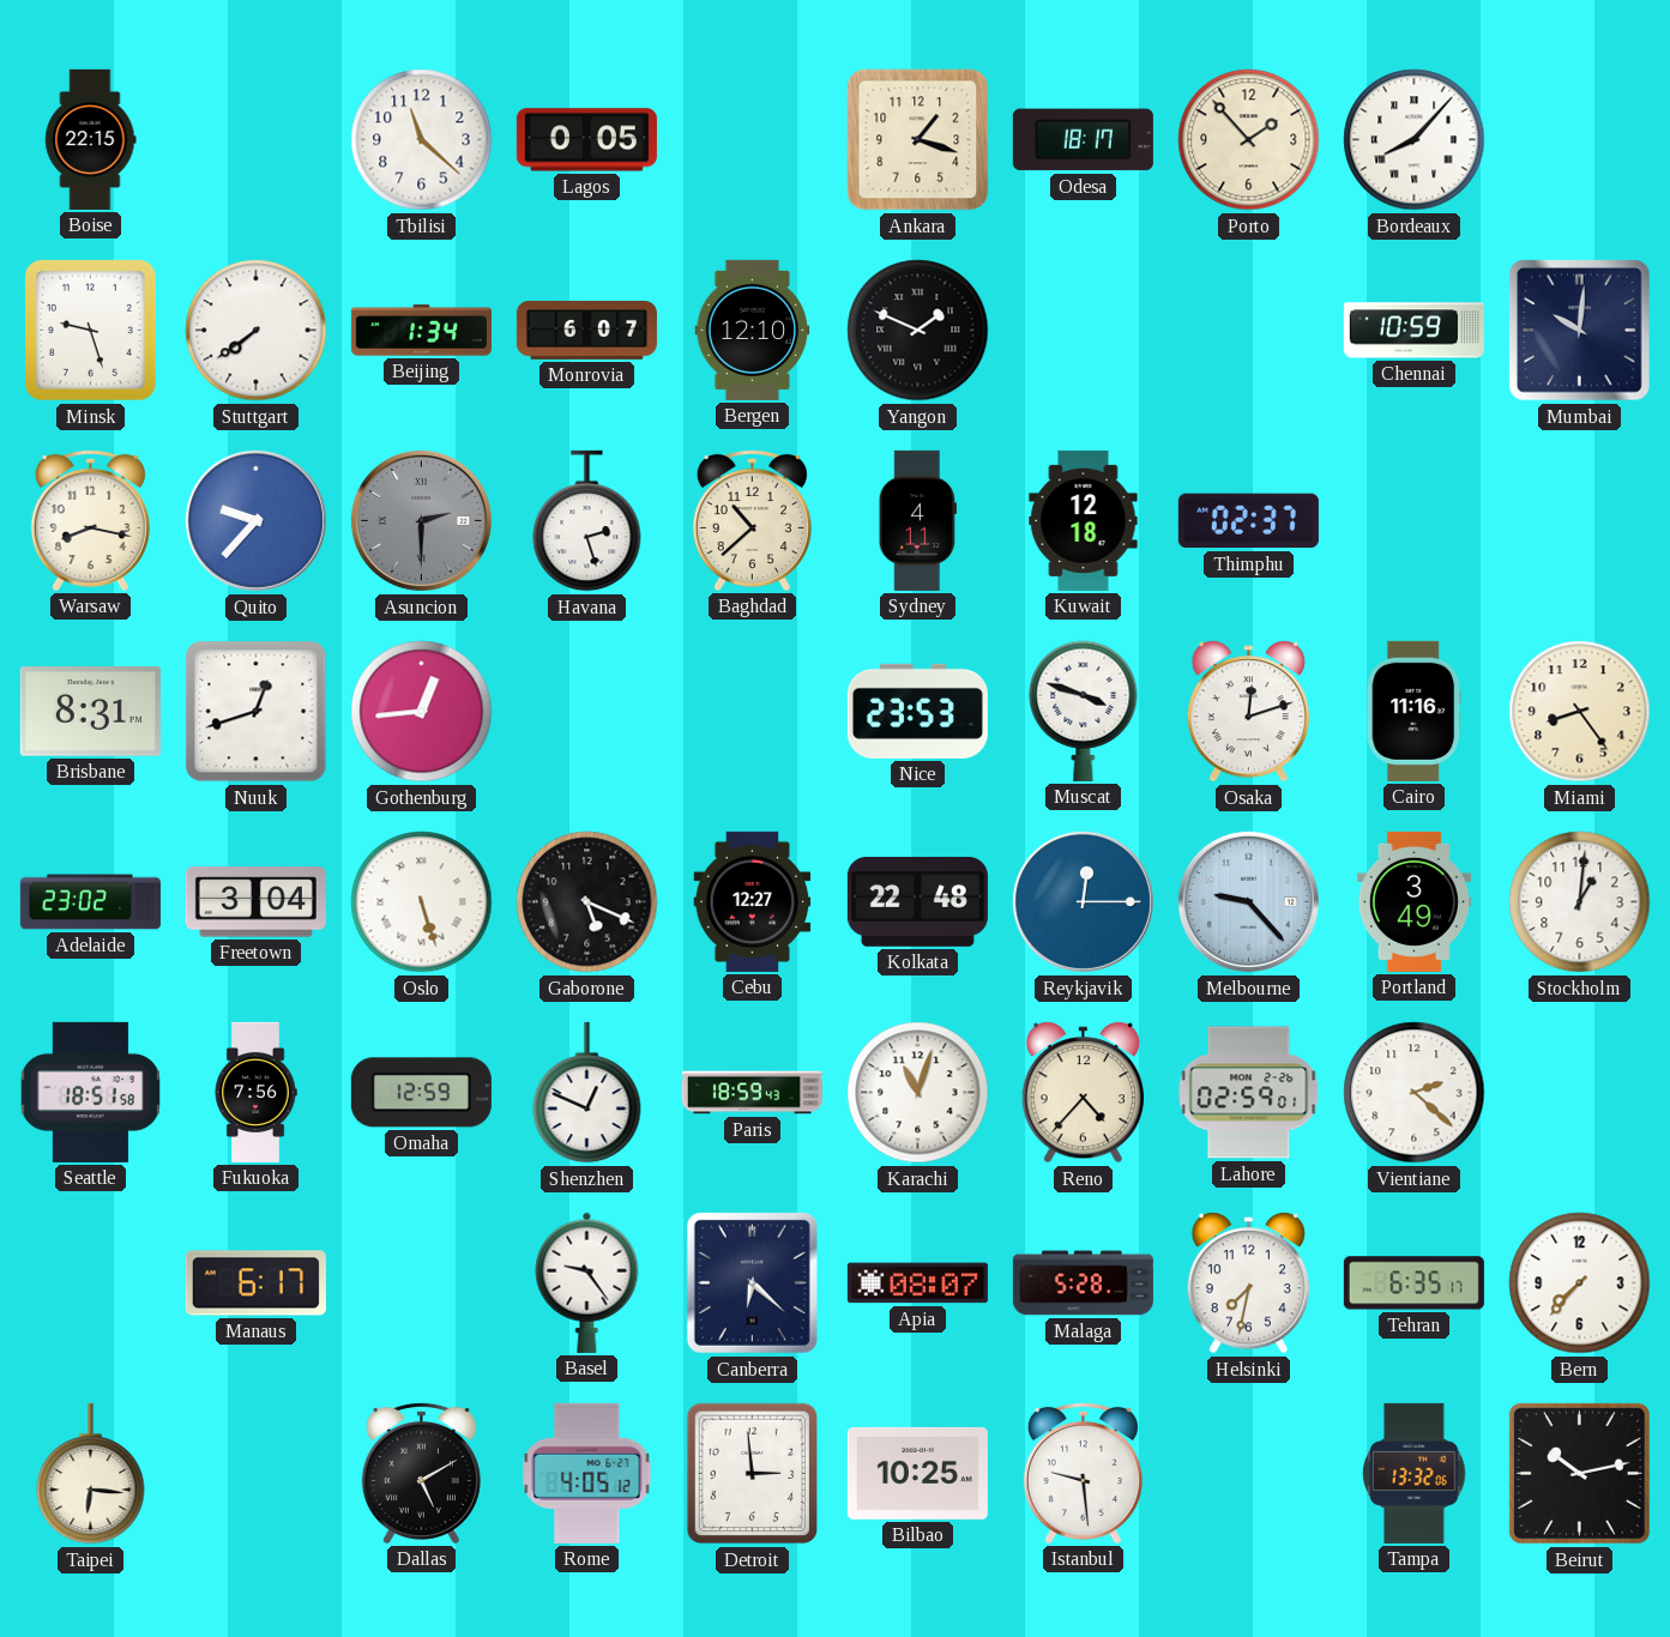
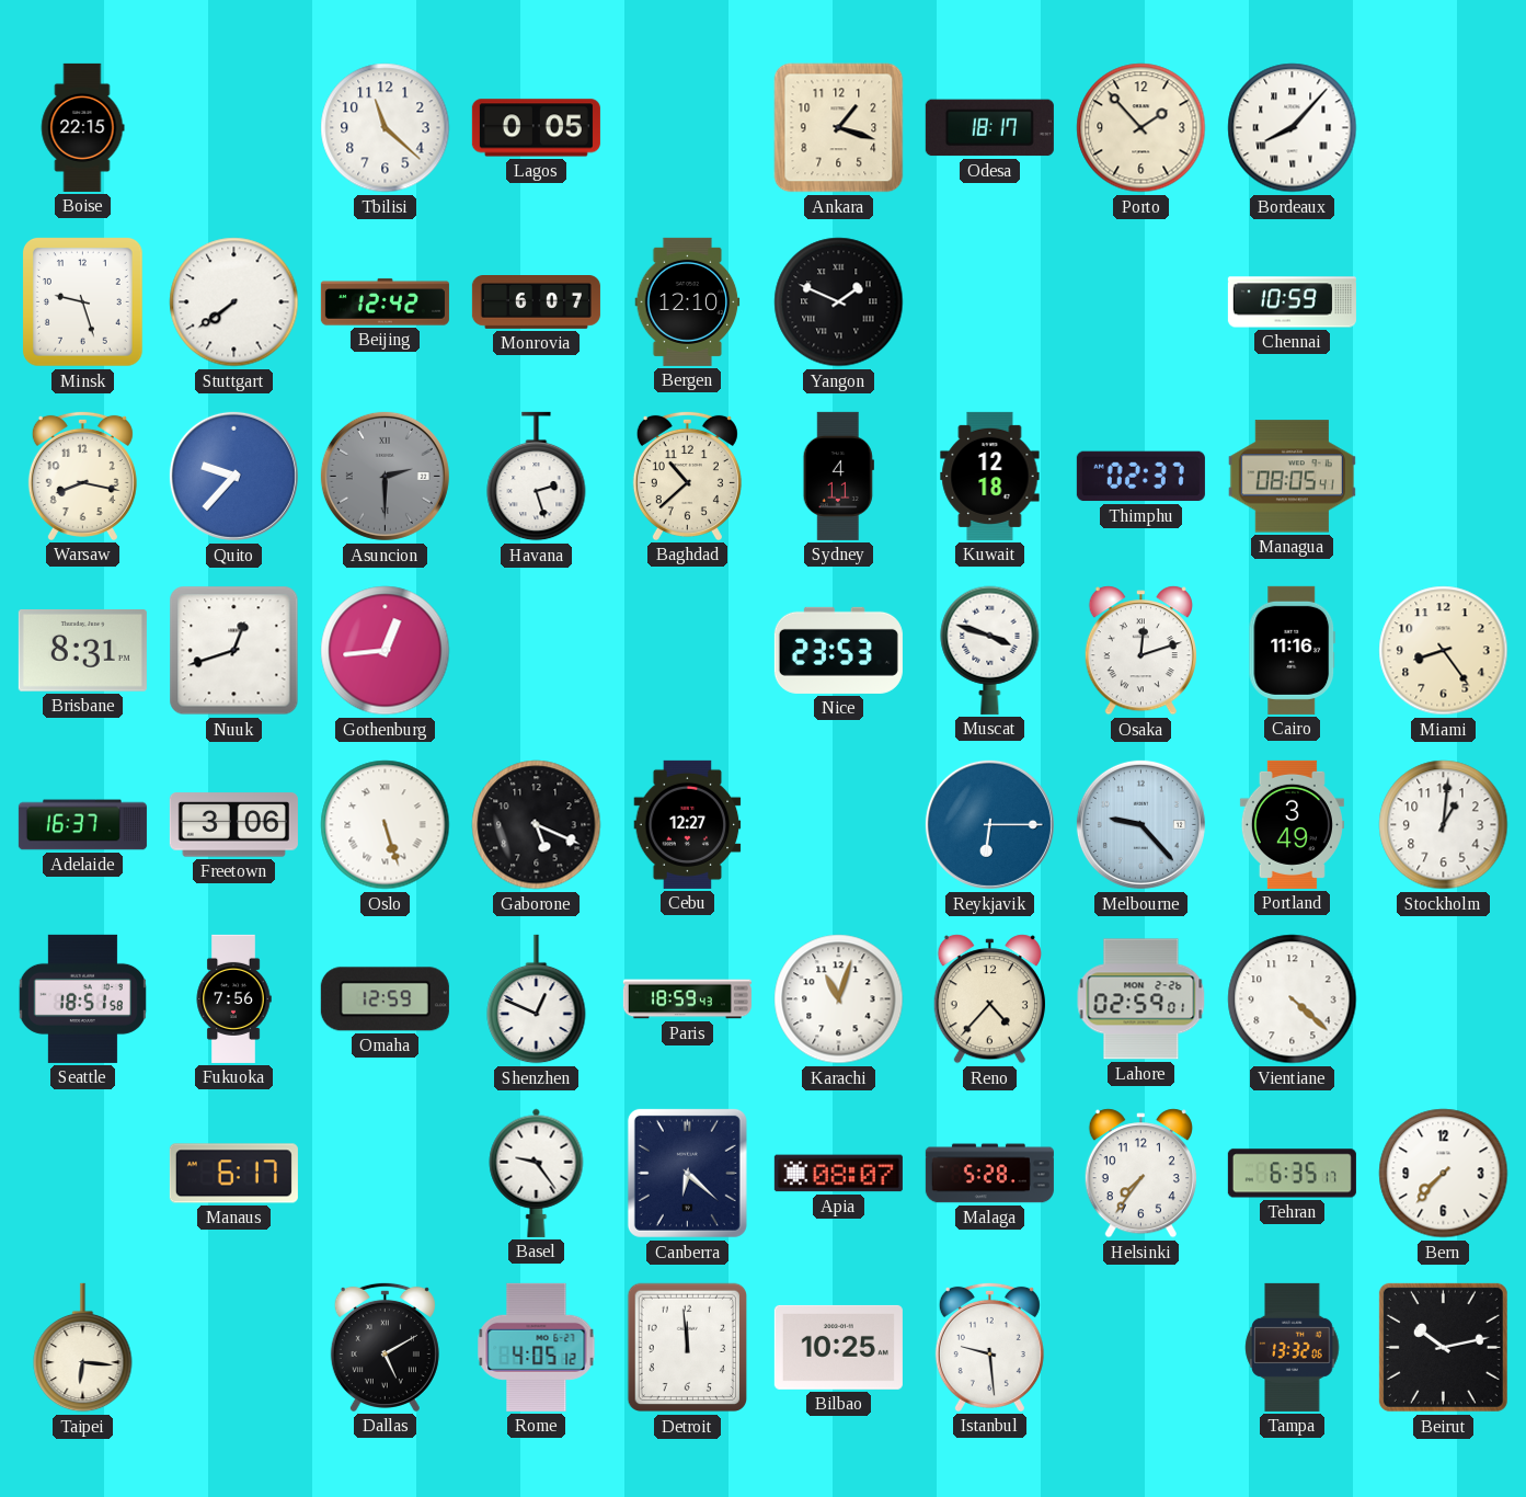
Beijing: 1:34 -> 12:42 (385, 302)
Mumbai: 10:01 -> none (1580, 331)
Managua: none -> 08:05 (1292, 477)
Adelaide: 23:02 -> 16:37 (82, 825)
Freetown: 3:04 -> 3:06 (233, 825)
Kolkata: 22:48 -> none (917, 902)
Reykjavik: 12:15 -> 6:15 (989, 824)
Vientiane: 2:22 -> 4:22 (1293, 999)
Helsinki: 7:32 -> 7:36 (1140, 1174)
Detroit: 2:59 -> 11:59 (687, 1348)
